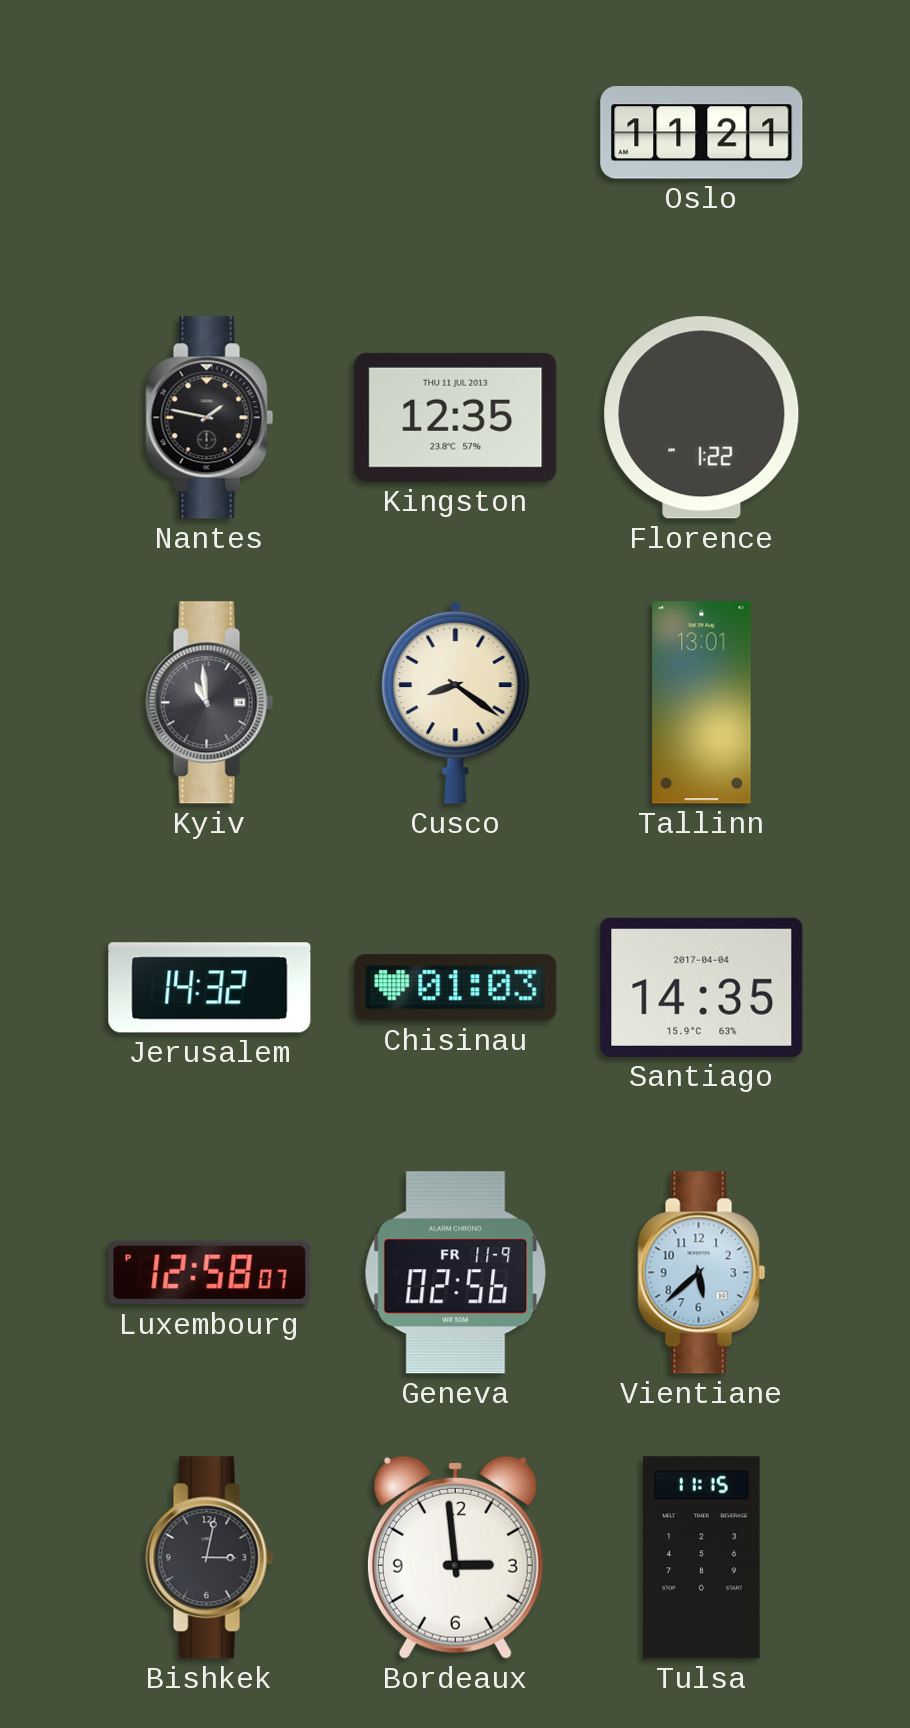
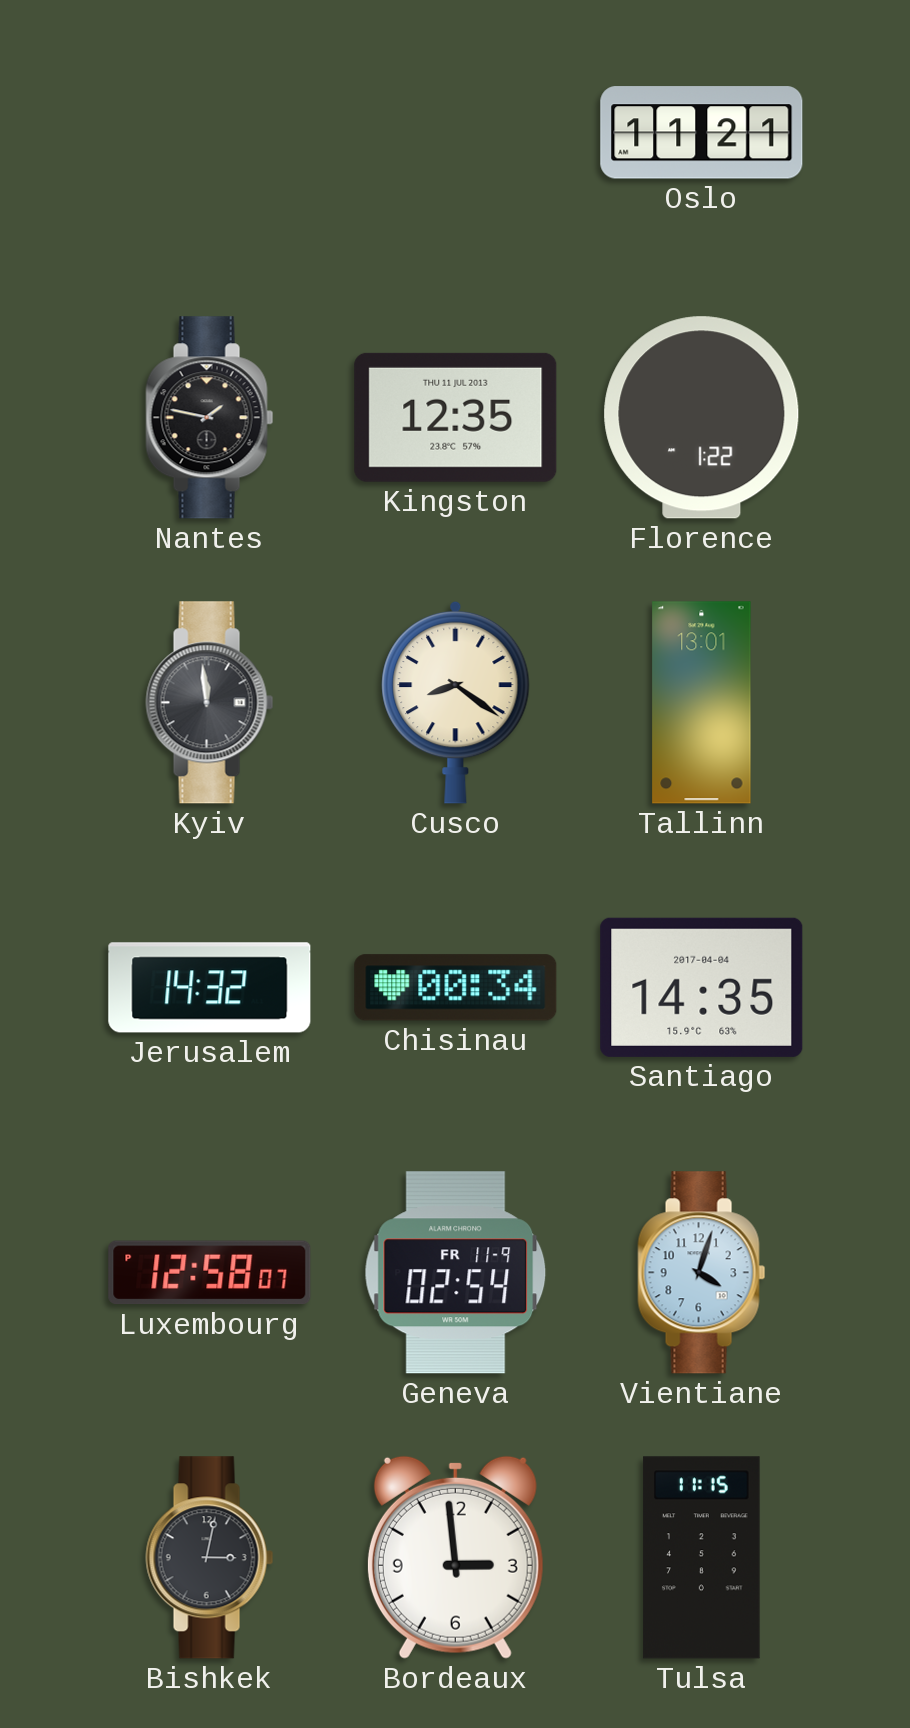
Kyiv: 10:59 -> 11:59 (210, 703)
Chisinau: 01:03 -> 00:34 (456, 988)
Geneva: 02:56 -> 02:54 (456, 1273)
Vientiane: 5:38 -> 4:03 (702, 1273)
